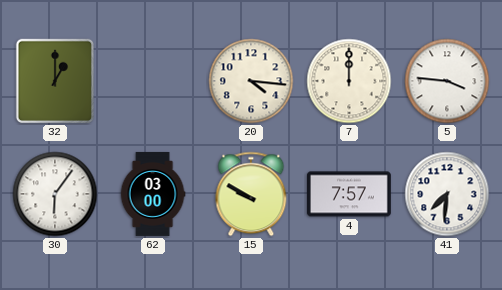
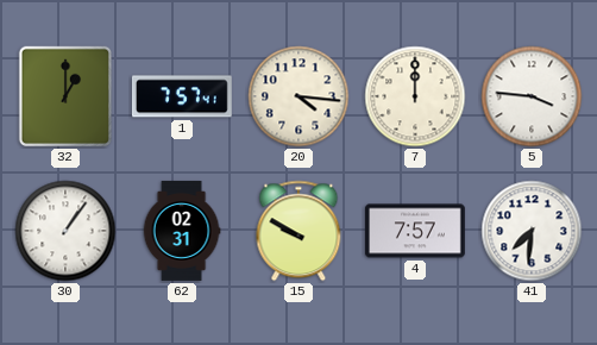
1: none -> 7:57 (182, 96)
30: 6:06 -> 1:06 (65, 231)
62: 03:00 -> 02:31 (182, 231)
